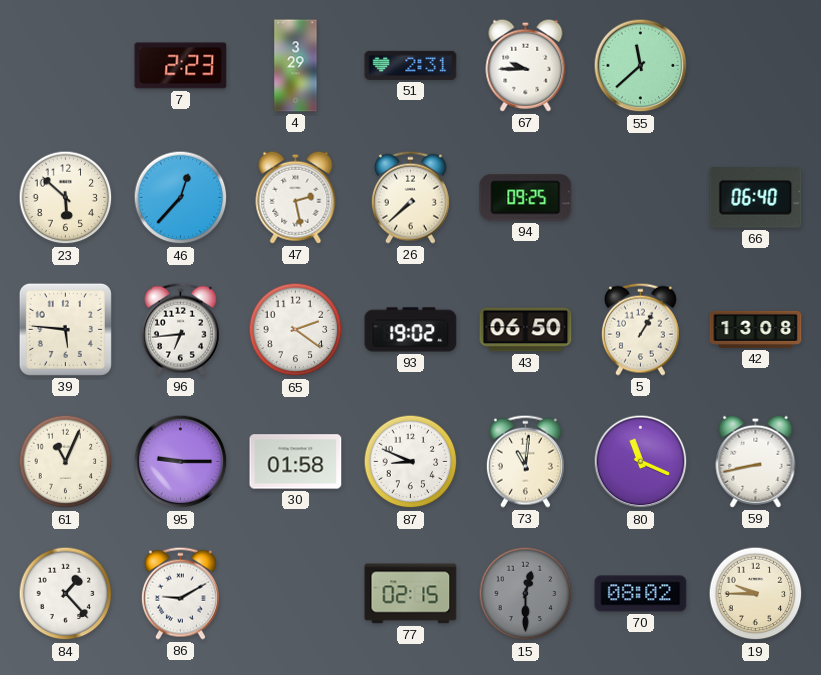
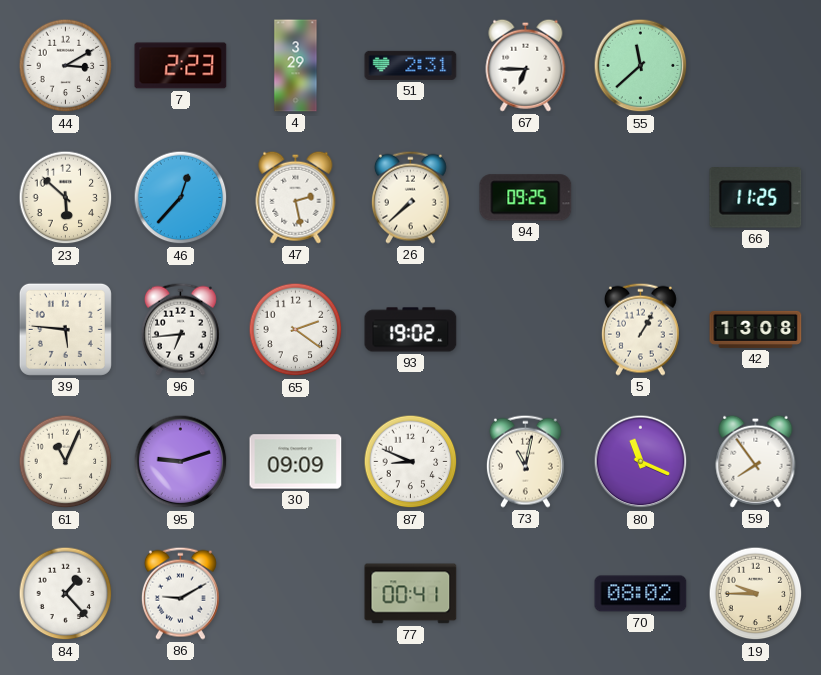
44: none -> 3:10 (66, 66)
67: 9:45 -> 6:45 (526, 65)
66: 06:40 -> 11:25 (756, 198)
43: 06:50 -> none (526, 330)
95: 9:15 -> 9:12 (181, 462)
30: 01:58 -> 09:09 (296, 462)
73: 11:01 -> 11:02 (525, 461)
59: 8:43 -> 7:54 (756, 461)
77: 02:15 -> 00:41 (411, 594)
15: 12:30 -> none (526, 594)
